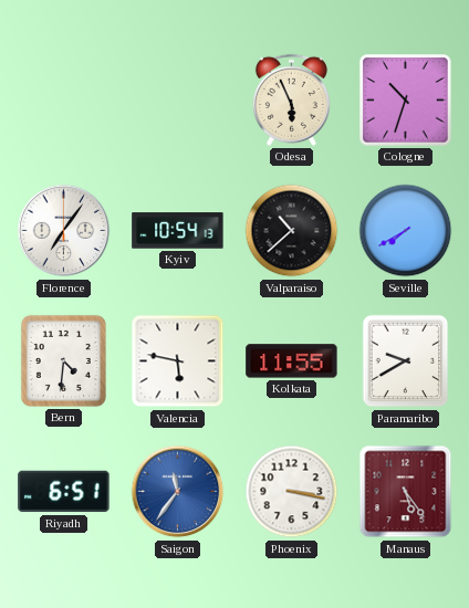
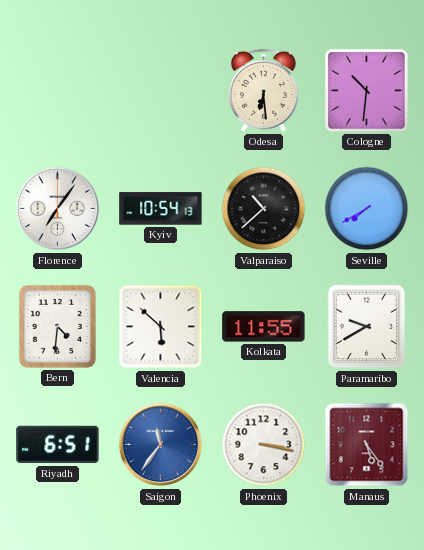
Odesa: 5:56 -> 6:29 (263, 90)
Cologne: 10:33 -> 10:31 (367, 91)
Valencia: 5:47 -> 5:52 (161, 327)
